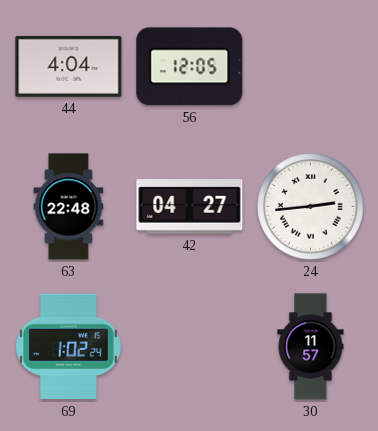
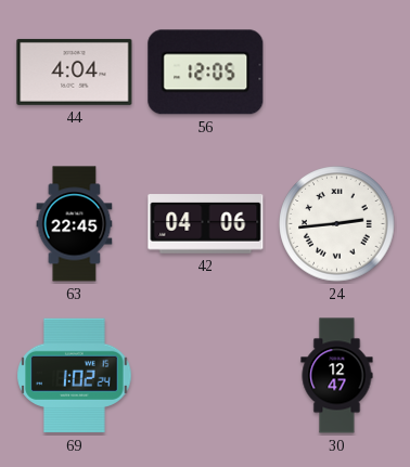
63: 22:48 -> 22:45 (75, 224)
42: 04:27 -> 04:06 (206, 224)
30: 11:57 -> 12:47 (337, 376)
